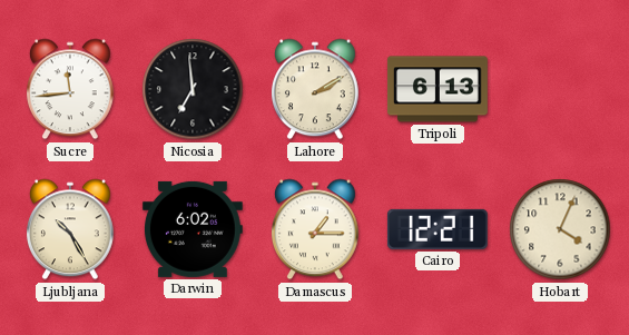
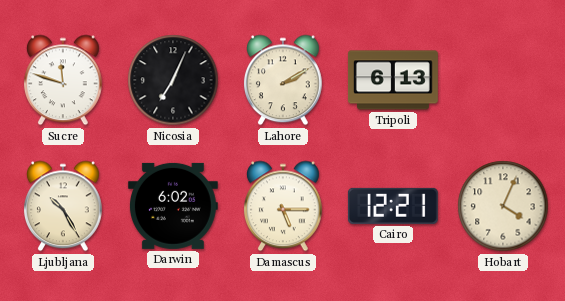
Sucre: 11:44 -> 11:48 (63, 80)
Nicosia: 6:59 -> 7:04 (173, 80)
Damascus: 1:15 -> 5:15 (283, 206)
